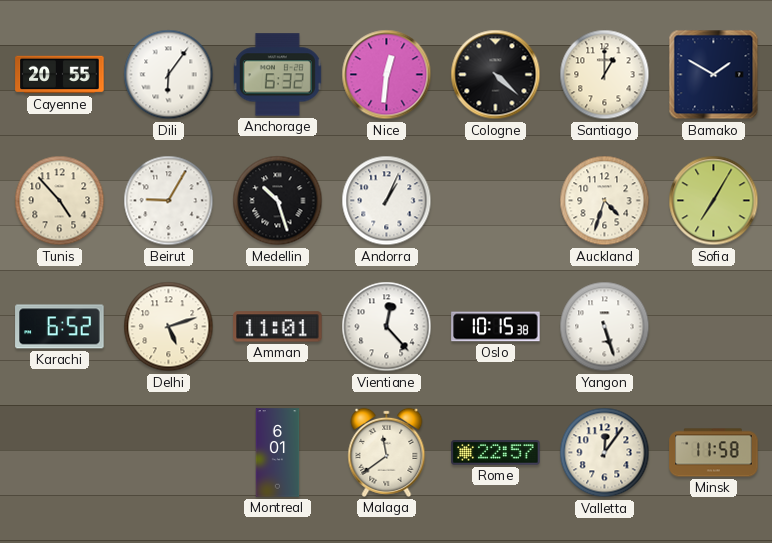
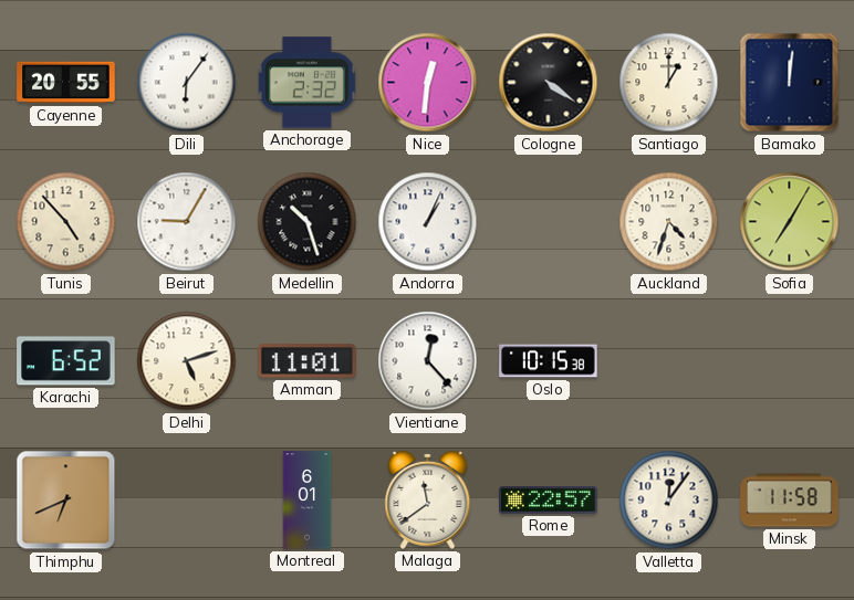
Anchorage: 6:32 -> 2:32 (306, 83)
Cologne: 4:22 -> 4:21 (549, 83)
Bamako: 1:50 -> 12:01 (790, 83)
Yangon: 5:27 -> none (605, 327)
Thimphu: none -> 6:41 (66, 501)
